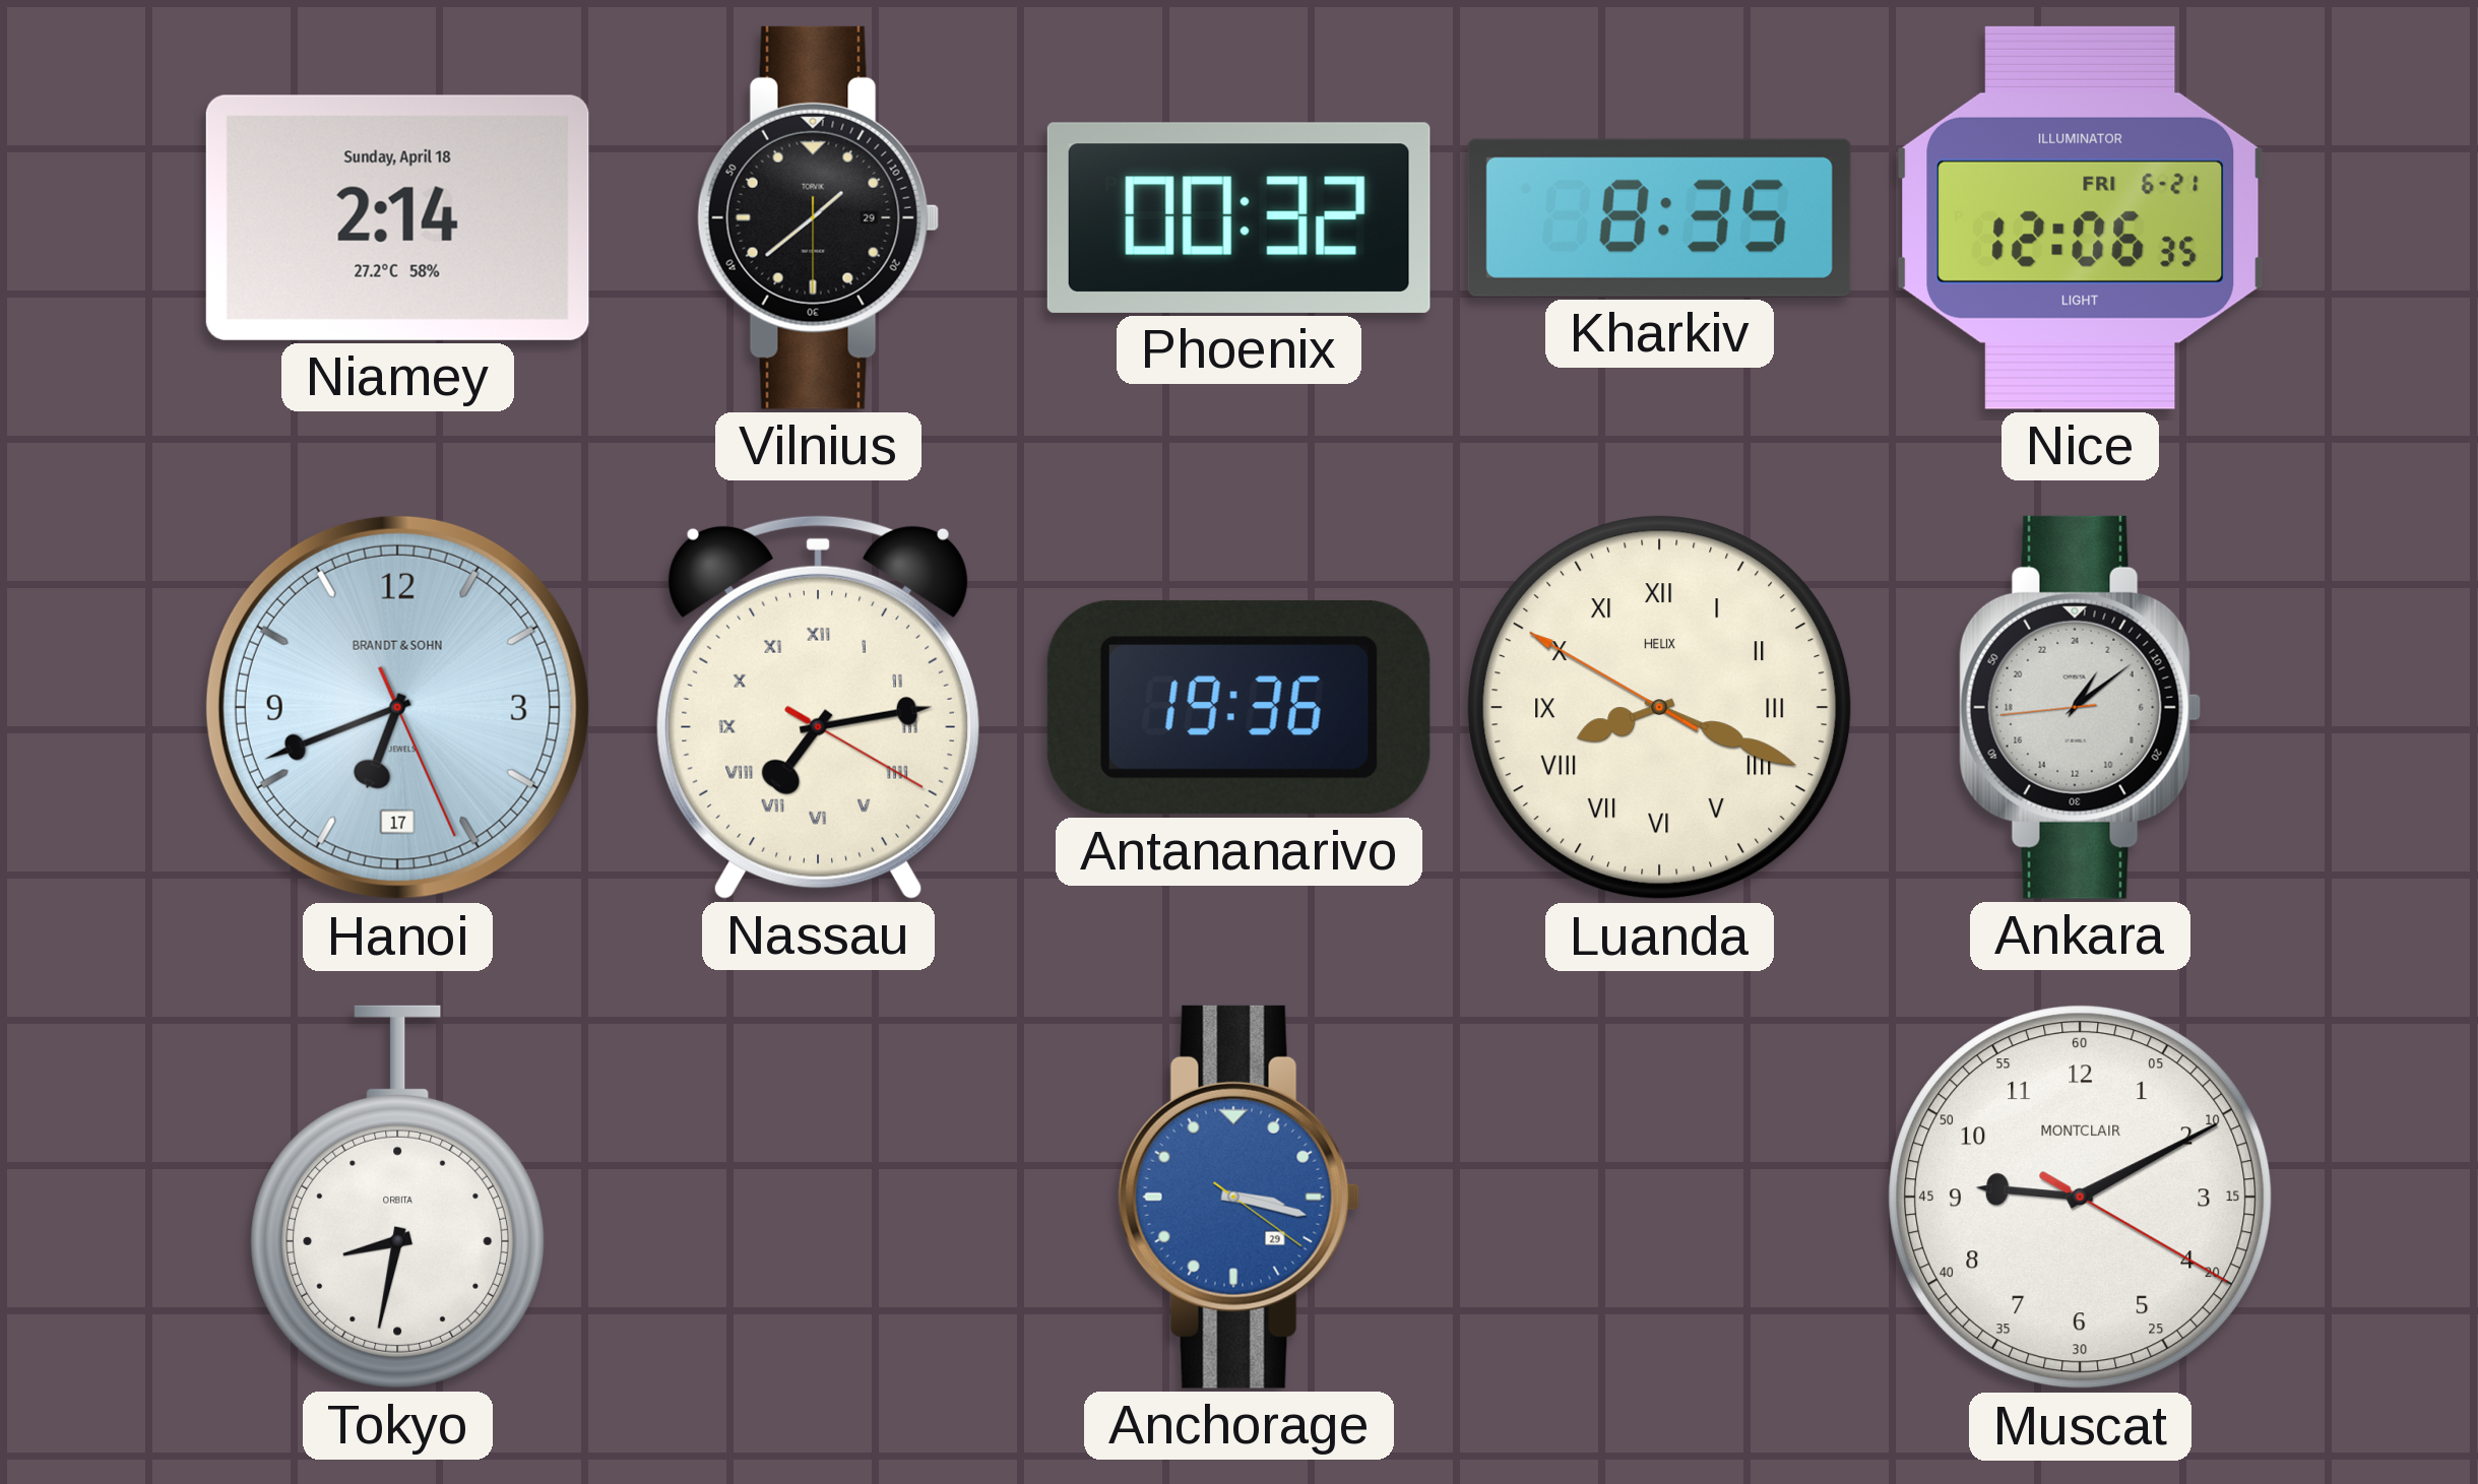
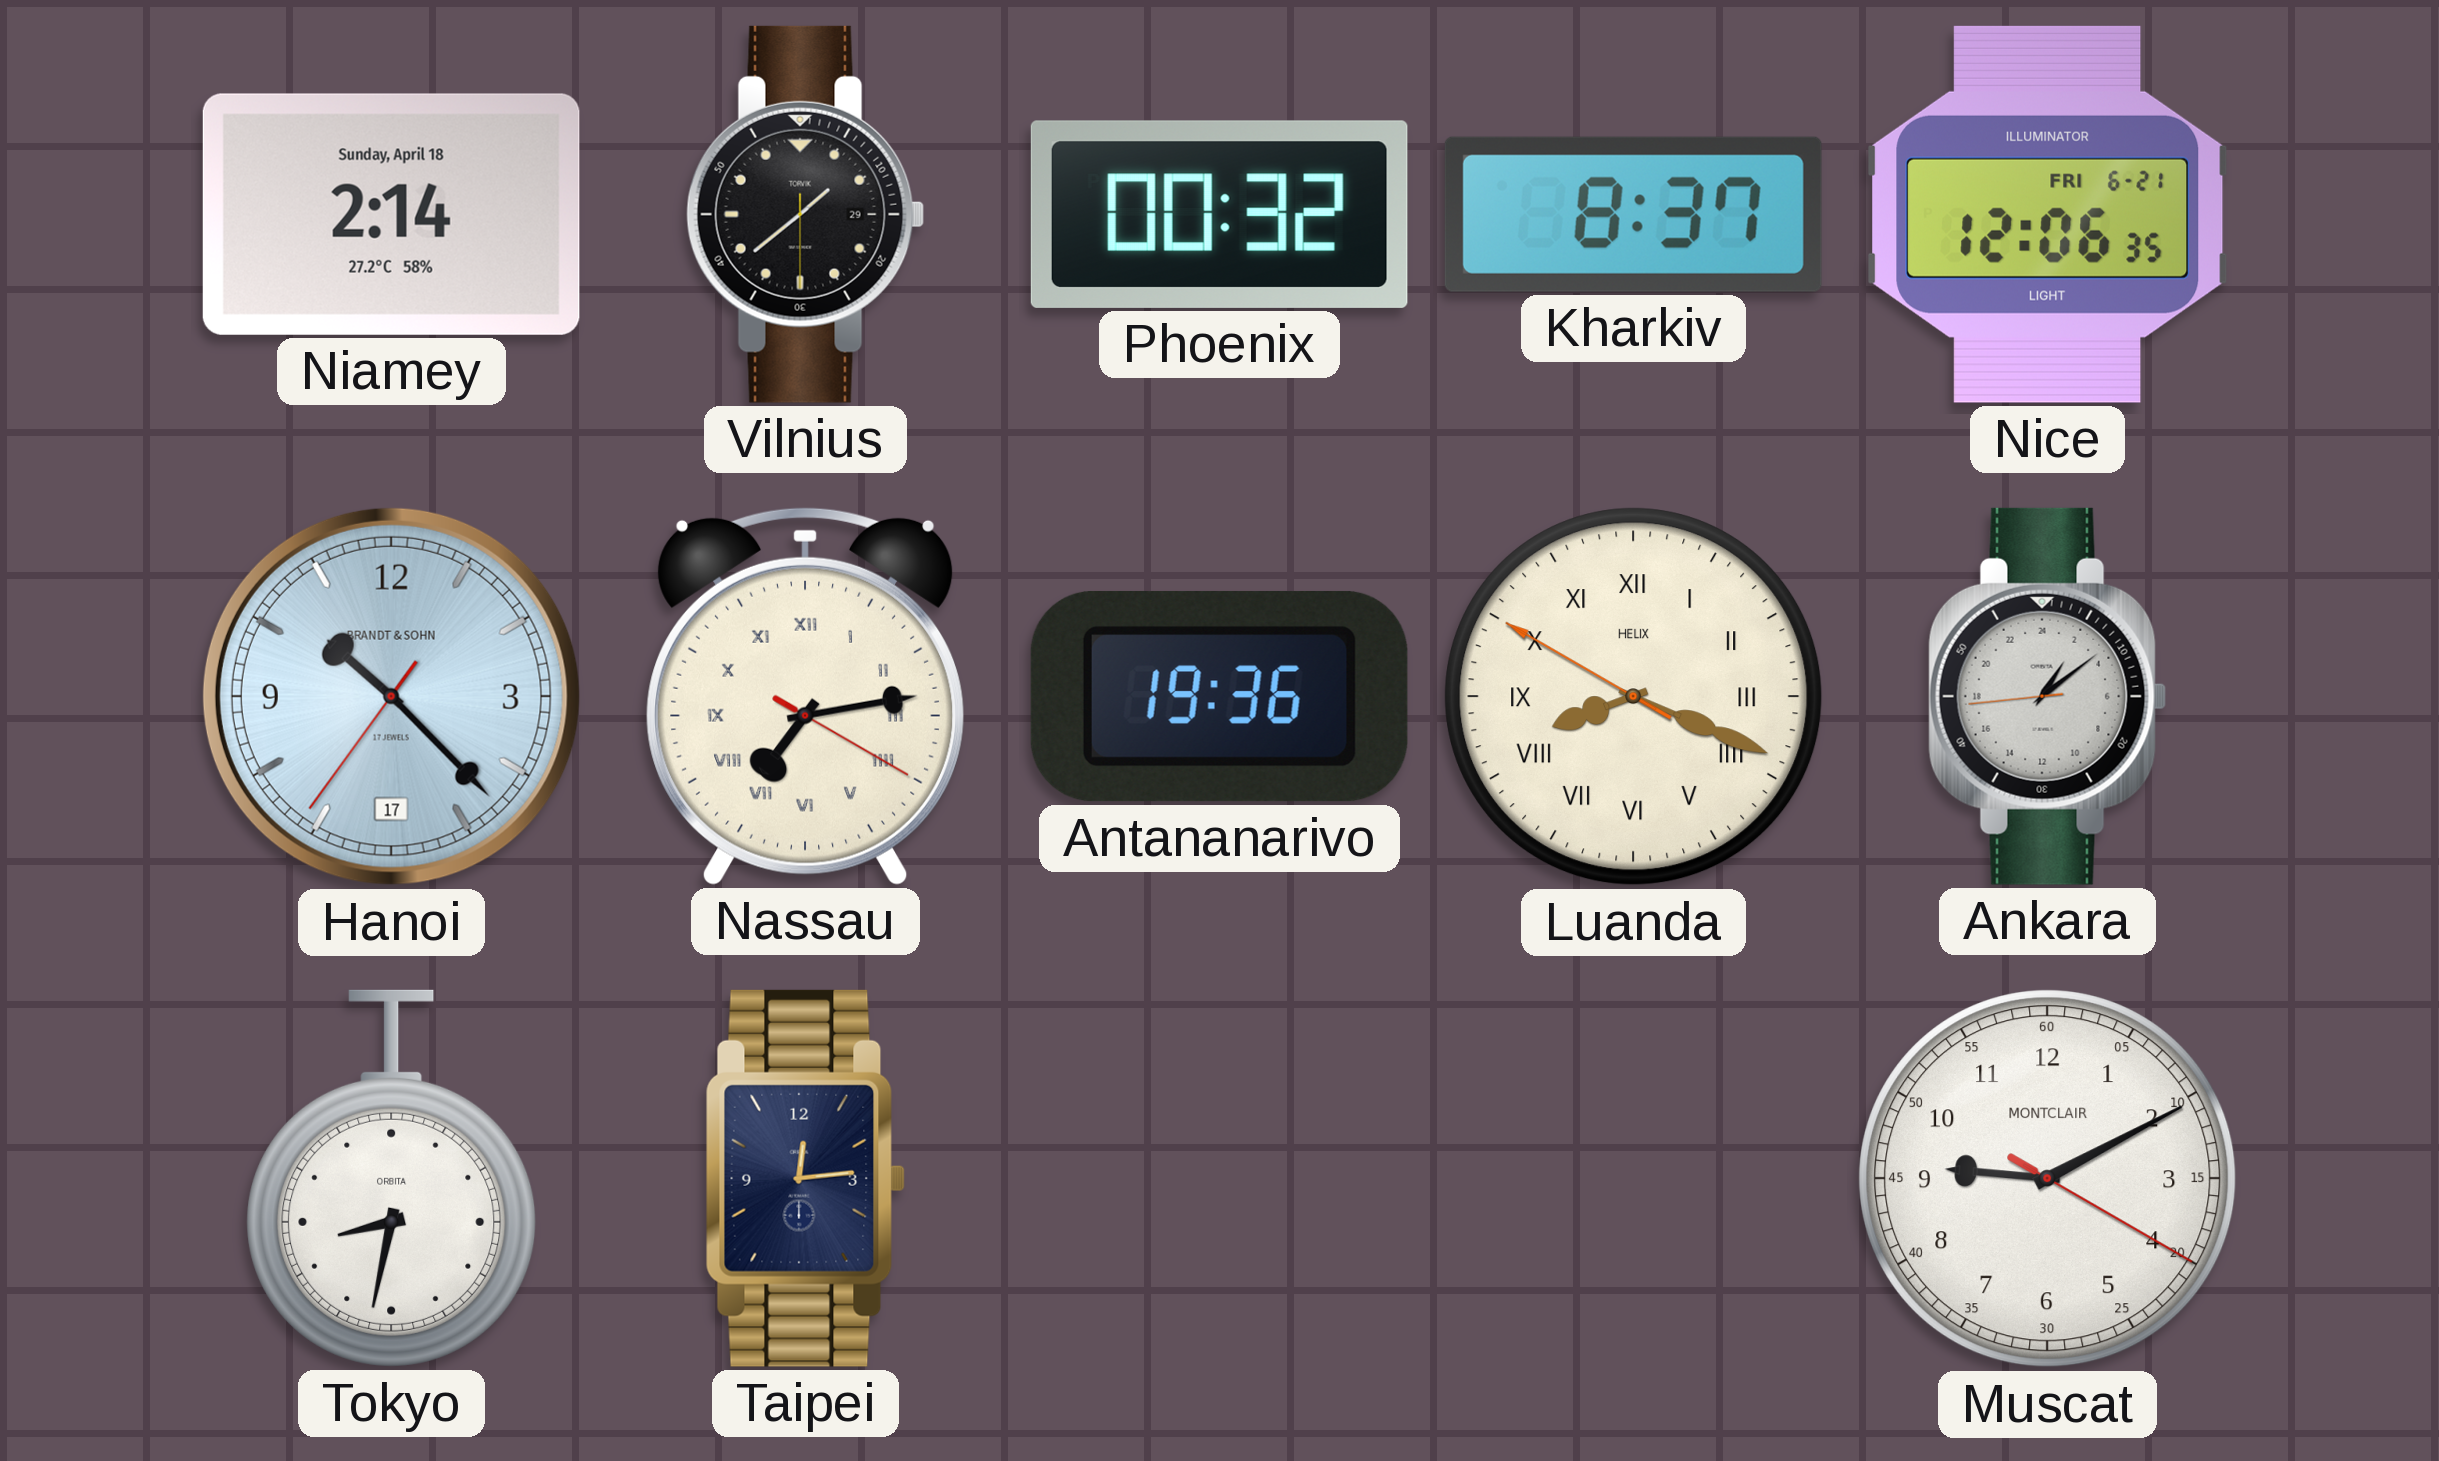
Kharkiv: 8:35 -> 8:37 (1633, 214)
Hanoi: 6:41 -> 10:22 (391, 696)
Taipei: none -> 12:14 (805, 1178)
Anchorage: 3:17 -> none (1240, 1197)
